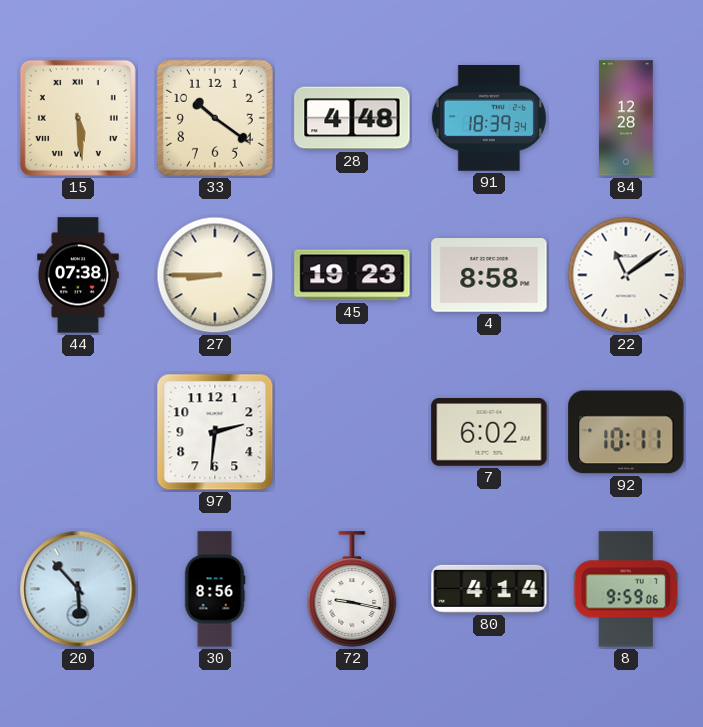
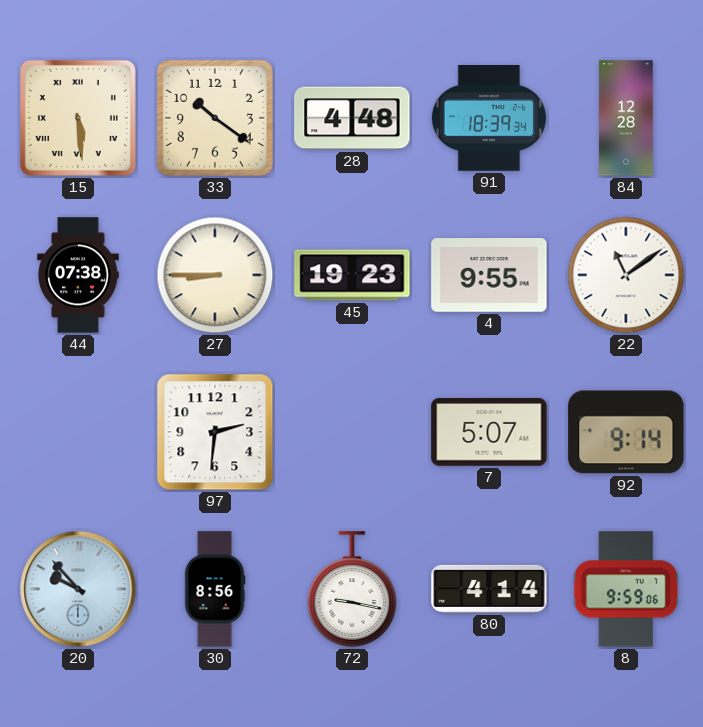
4: 8:58 -> 9:55 (489, 276)
7: 6:02 -> 5:07 (489, 433)
92: 10:11 -> 9:14 (626, 432)
20: 5:53 -> 9:53 (78, 589)
